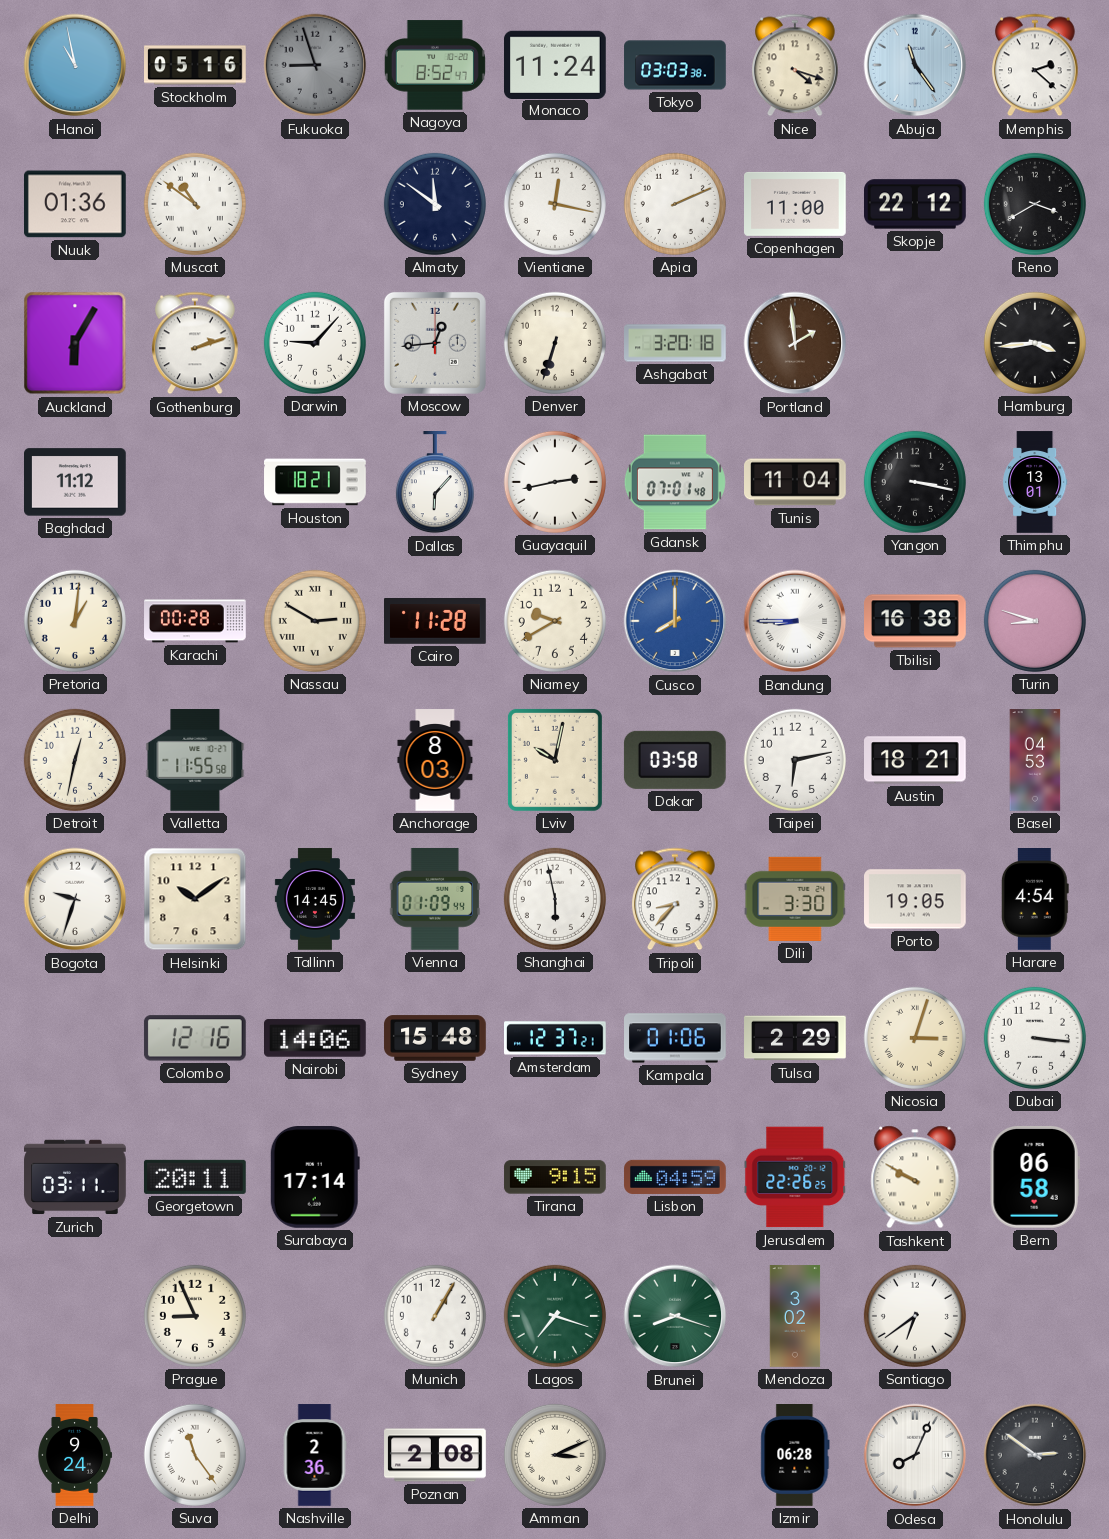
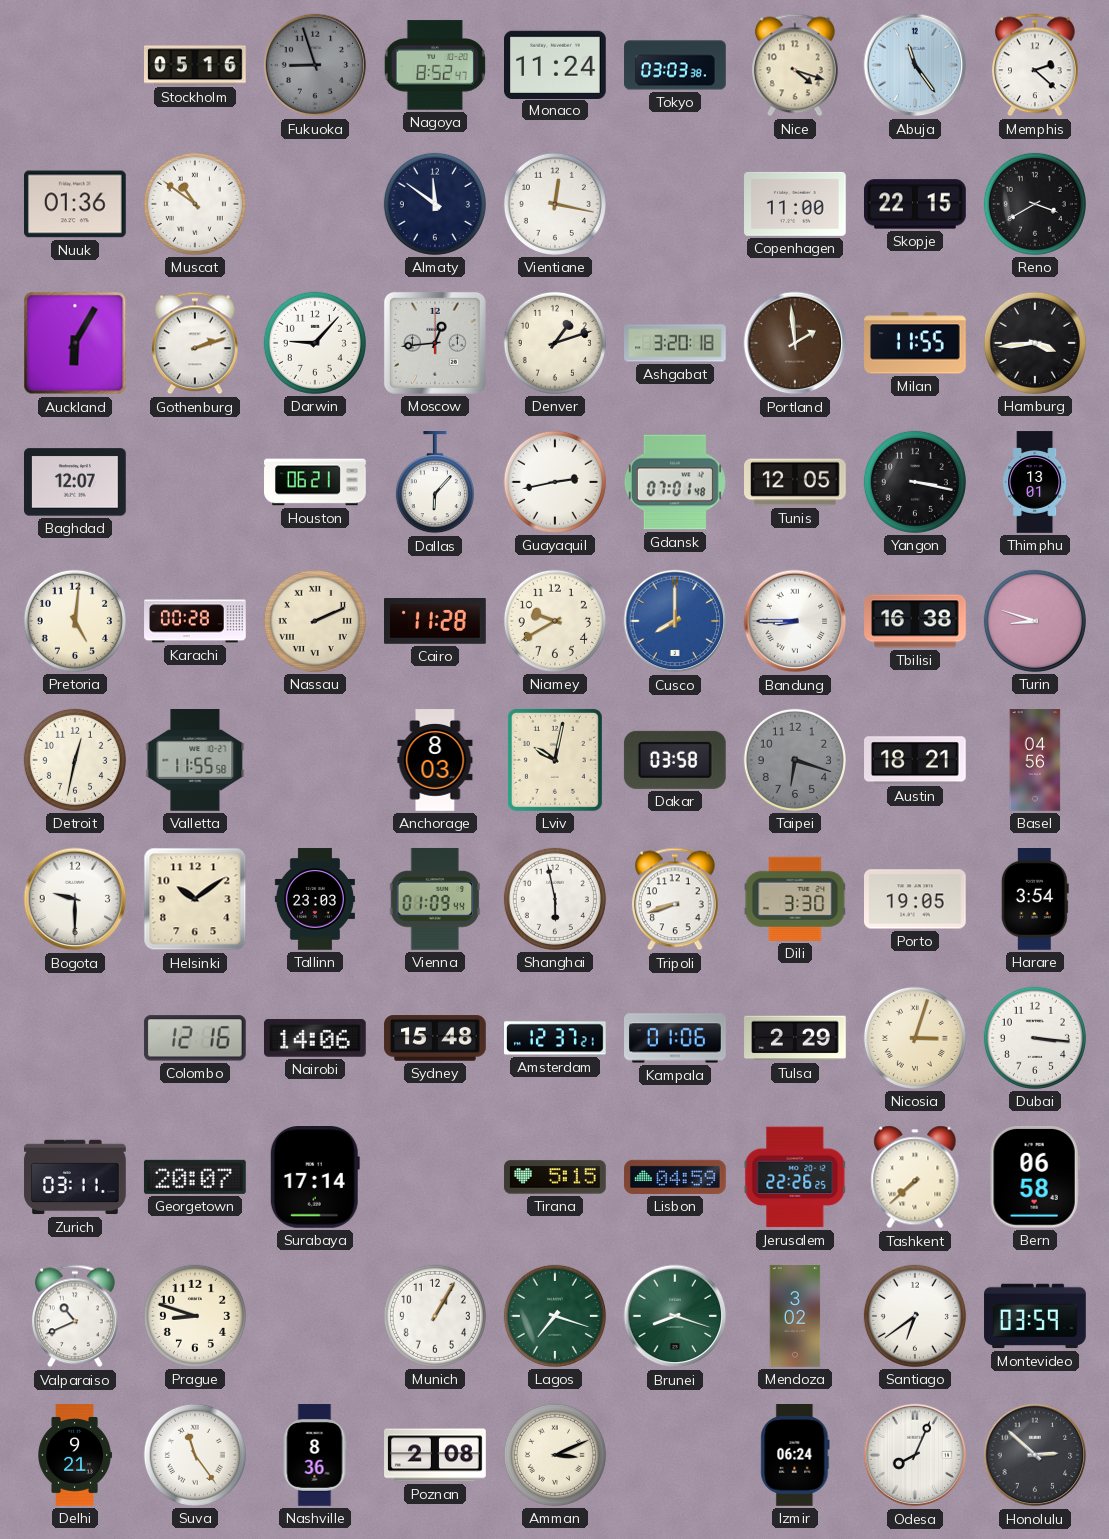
Hanoi: 10:58 -> none (75, 65)
Apia: 2:11 -> none (675, 204)
Skopje: 22:12 -> 22:15 (916, 204)
Denver: 6:33 -> 1:12 (555, 343)
Milan: none -> 11:55 (916, 343)
Baghdad: 11:12 -> 12:07 (76, 482)
Houston: 18:21 -> 06:21 (315, 482)
Tunis: 11:04 -> 12:05 (796, 482)
Pretoria: 1:01 -> 5:01 (75, 621)
Nassau: 2:50 -> 2:11 (315, 621)
Taipei: 6:13 -> 6:18 (795, 760)
Taipei dial: white -> grey (795, 760)
Basel: 04:53 -> 04:56 (1035, 760)
Bogota: 9:33 -> 9:30 (75, 899)
Tallinn: 14:45 -> 23:03 (315, 899)
Tripoli: 8:37 -> 8:42 (676, 899)
Harare: 4:54 -> 3:54 (1035, 900)
Georgetown: 20:11 -> 20:07 (195, 1177)
Tirana: 9:15 -> 5:15 (555, 1177)
Tashkent: 9:50 -> 7:38 (915, 1177)
Valparaiso: none -> 10:41 (76, 1316)
Prague: 8:56 -> 8:48 (195, 1316)
Montevideo: none -> 03:59 (1035, 1316)
Delhi: 9:24 -> 9:21 (75, 1455)
Nashville: 2:36 -> 8:36 (315, 1455)
Izmir: 06:28 -> 06:24 (795, 1456)
Honolulu: 2:51 -> 2:52 (1035, 1455)
